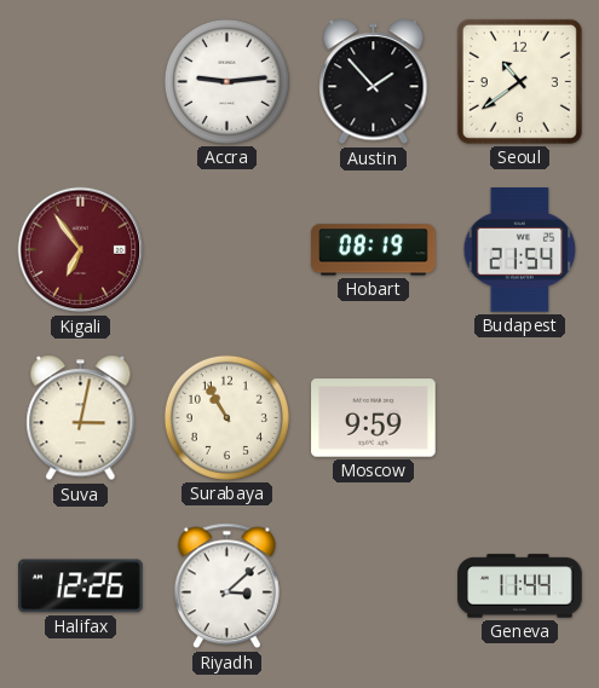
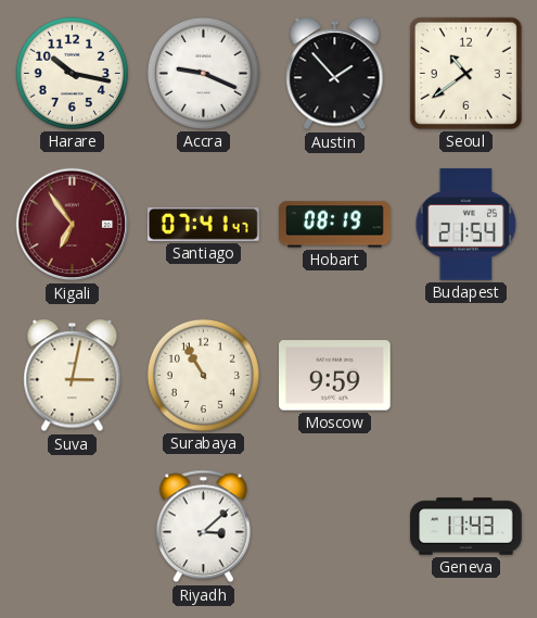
Harare: none -> 10:17 (72, 73)
Accra: 9:14 -> 9:19 (203, 73)
Santiago: none -> 07:41 (204, 224)
Halifax: 12:26 -> none (81, 586)
Geneva: 11:44 -> 11:43 (466, 527)
